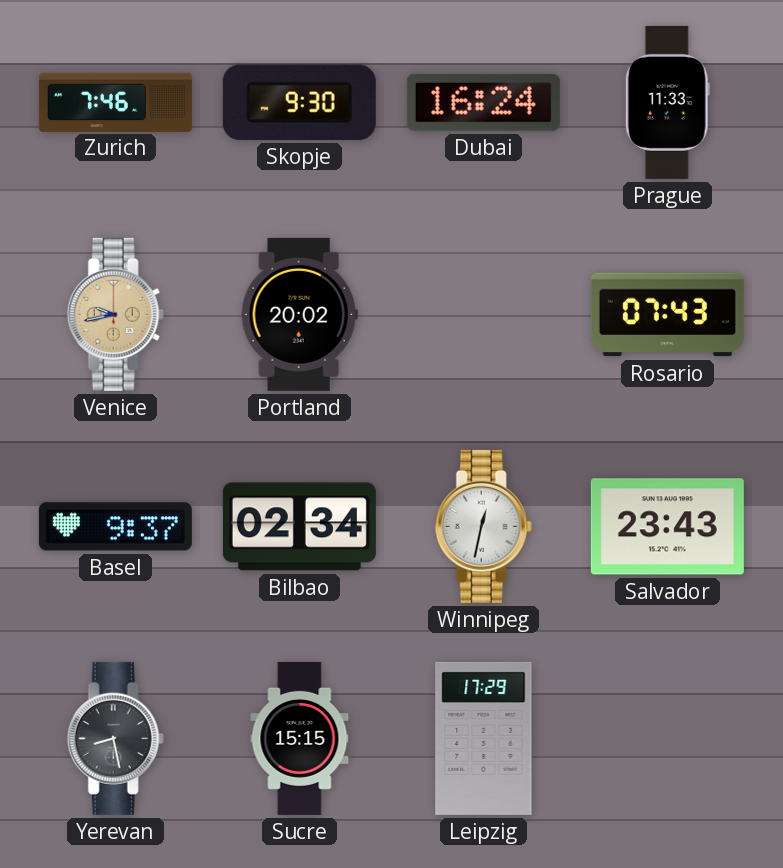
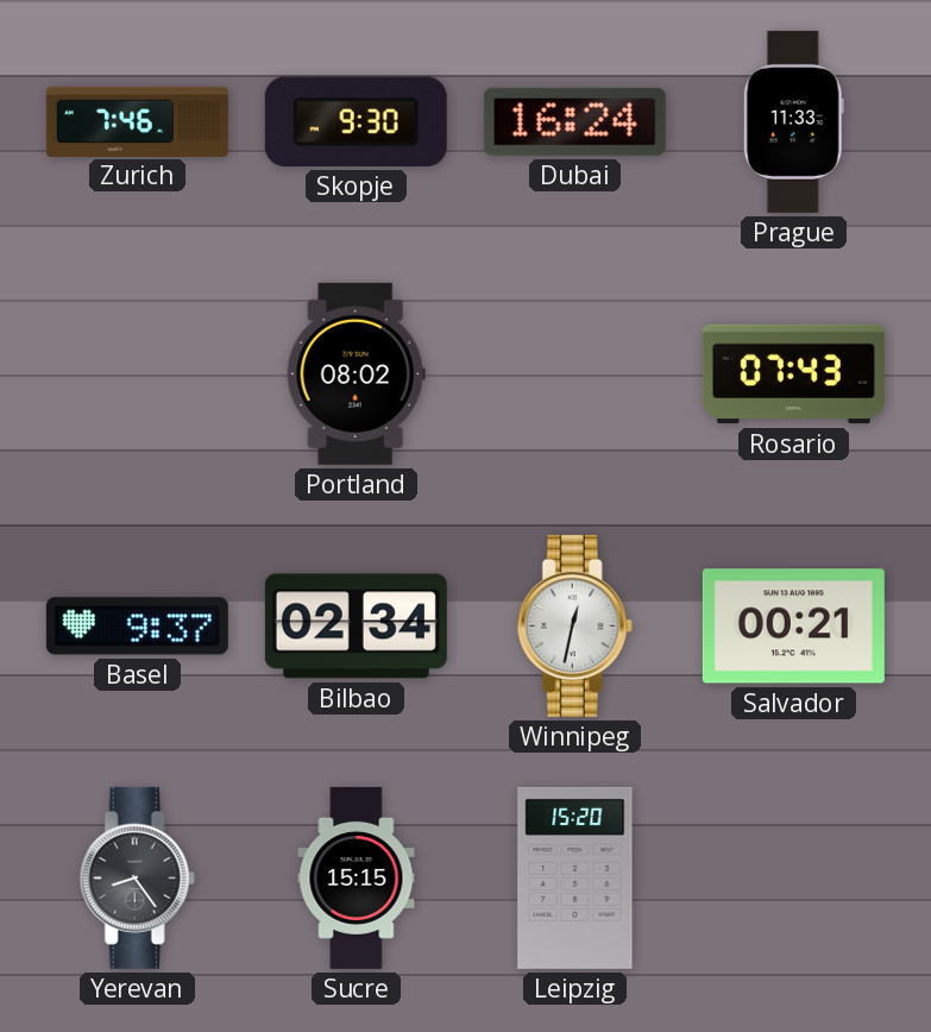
Venice: 9:43 -> none (115, 314)
Portland: 20:02 -> 08:02 (356, 373)
Salvador: 23:43 -> 00:21 (793, 627)
Yerevan: 8:28 -> 8:24 (137, 877)
Leipzig: 17:29 -> 15:20 (575, 877)
